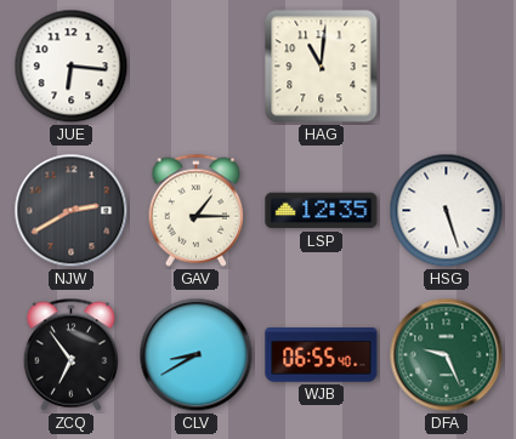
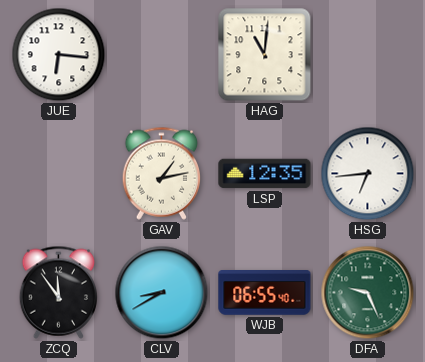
NJW: 2:40 -> none (72, 211)
GAV: 1:15 -> 1:13 (161, 173)
HSG: 5:27 -> 6:44 (368, 174)
ZCQ: 6:54 -> 11:54 (58, 292)
